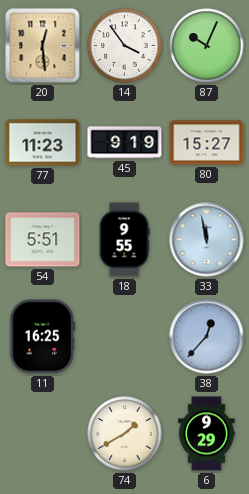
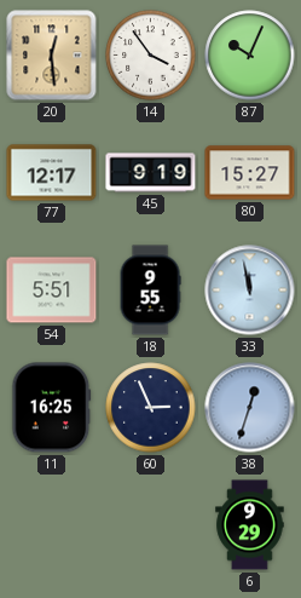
77: 11:23 -> 12:17 (52, 173)
60: none -> 2:56 (151, 408)
38: 12:37 -> 12:33 (250, 408)
74: 1:40 -> none (125, 434)
